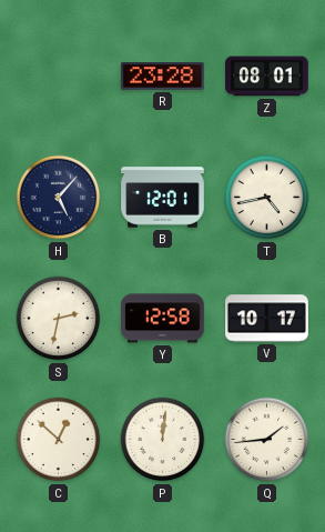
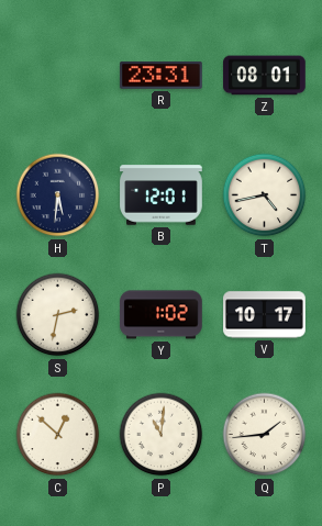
R: 23:28 -> 23:31 (162, 76)
H: 5:07 -> 5:31 (58, 195)
Y: 12:58 -> 1:02 (162, 315)
P: 12:01 -> 11:01 (162, 435)
